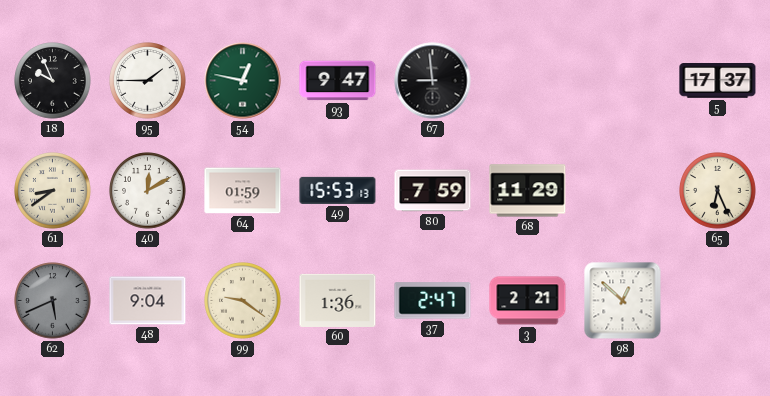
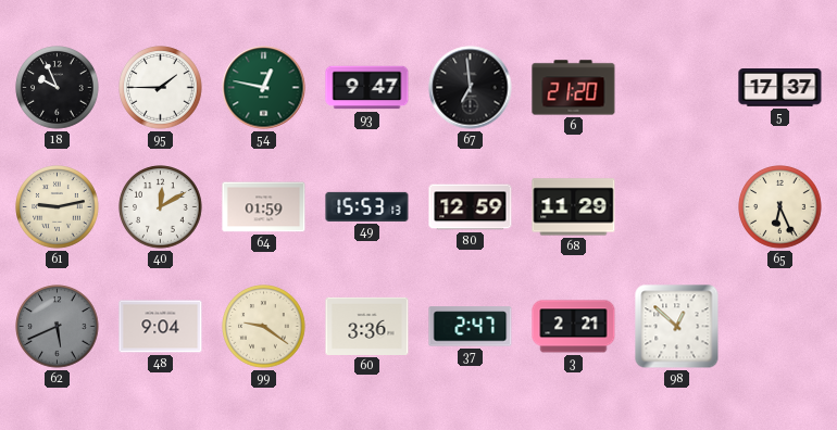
67: 8:59 -> 6:59 (471, 88)
6: none -> 21:20 (574, 88)
61: 8:39 -> 9:13 (58, 207)
80: 7:59 -> 12:59 (471, 207)
60: 1:36 -> 3:36 (367, 326)
